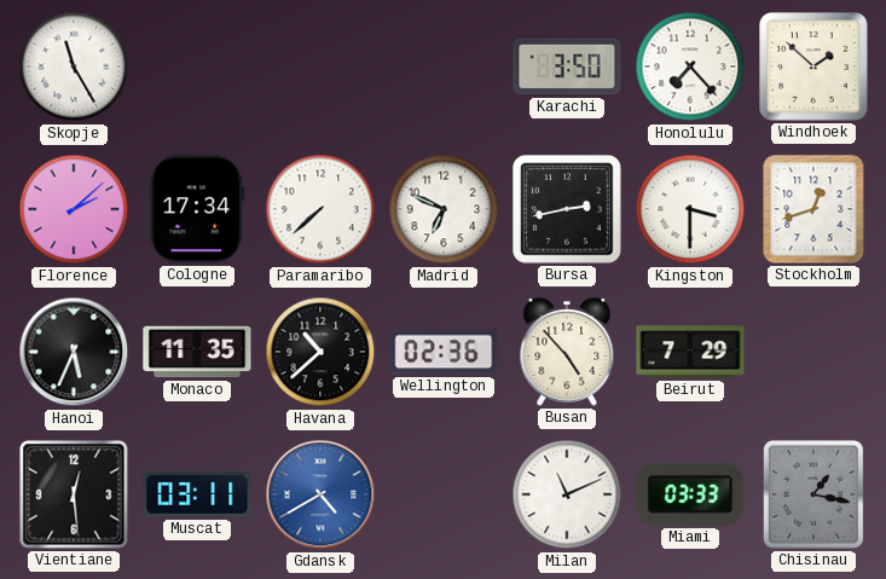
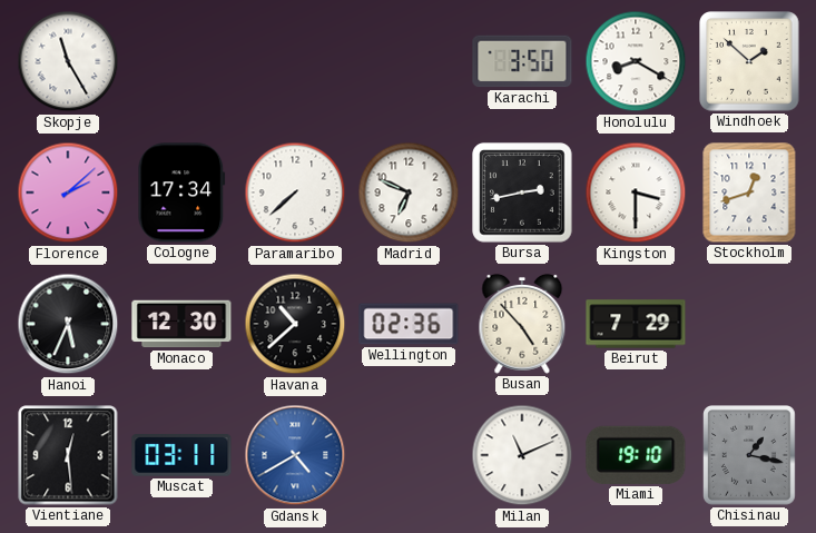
Honolulu: 7:23 -> 8:20 (636, 61)
Monaco: 11:35 -> 12:30 (181, 324)
Miami: 03:33 -> 19:10 (636, 455)
